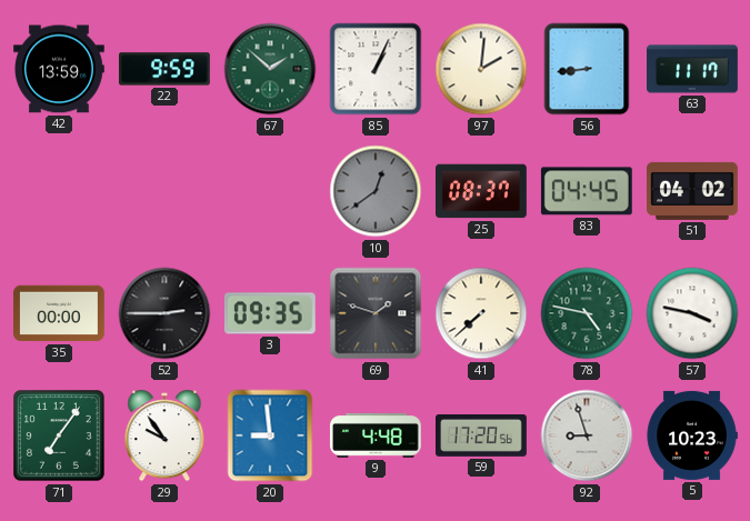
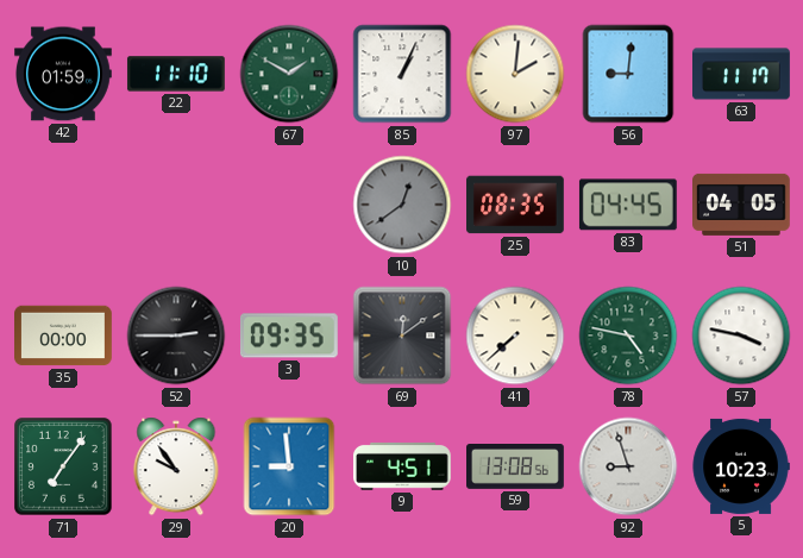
42: 13:59 -> 01:59 (64, 74)
22: 9:59 -> 11:10 (176, 74)
67: 1:52 -> 1:50 (289, 74)
56: 8:44 -> 9:01 (628, 74)
25: 08:37 -> 08:35 (516, 205)
51: 04:02 -> 04:05 (742, 205)
69: 1:48 -> 12:09 (402, 336)
9: 4:48 -> 4:51 (402, 466)
59: 17:20 -> 13:08 (516, 468)
